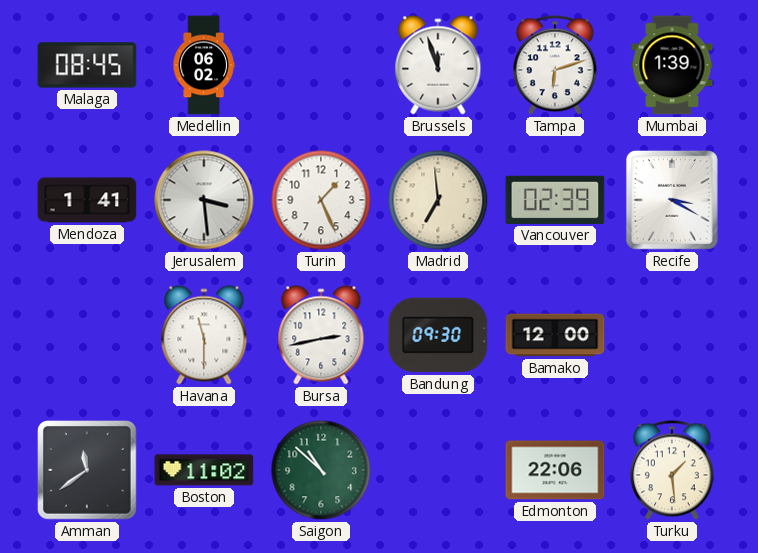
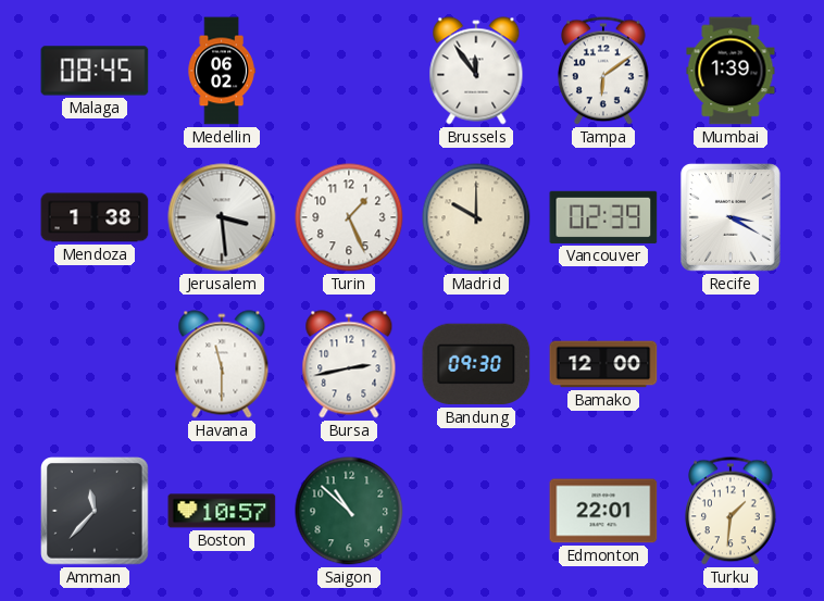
Brussels: 11:57 -> 11:54 (476, 71)
Tampa: 6:12 -> 6:09 (604, 71)
Mendoza: 1:41 -> 1:38 (95, 217)
Madrid: 6:59 -> 10:00 (476, 217)
Amman: 11:39 -> 11:37 (95, 511)
Boston: 11:02 -> 10:57 (222, 511)
Edmonton: 22:06 -> 22:01 (603, 511)
Turku: 1:29 -> 1:31 (732, 511)
